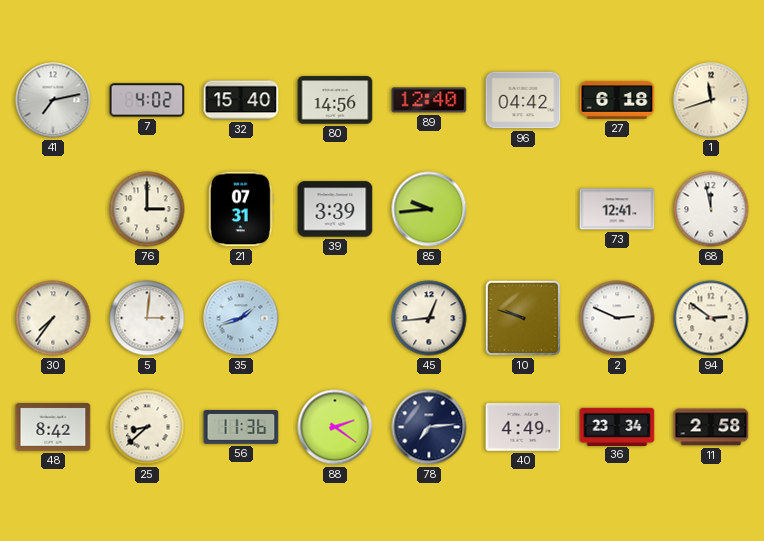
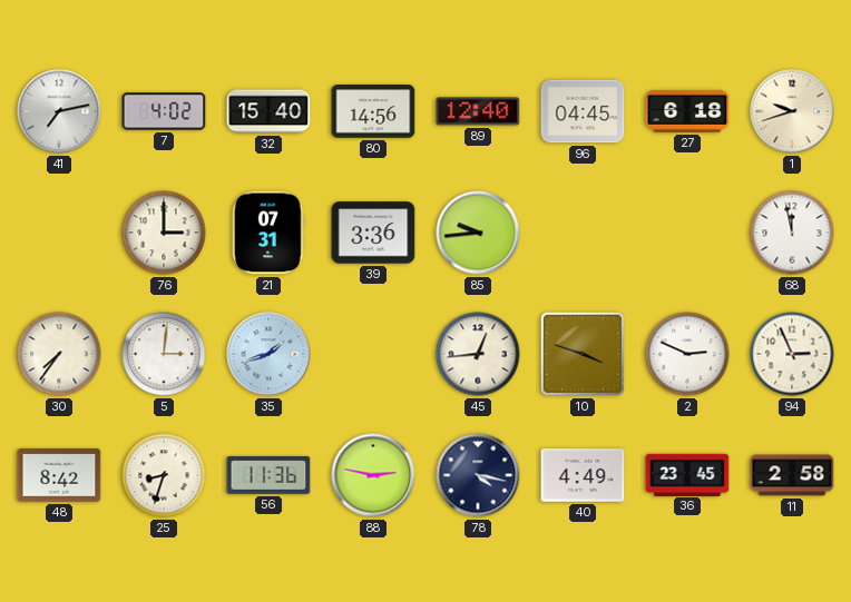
96: 04:42 -> 04:45 (583, 111)
1: 11:42 -> 9:42 (792, 111)
39: 3:39 -> 3:36 (373, 233)
73: 12:41 -> none (617, 209)
10: 9:48 -> 3:48 (583, 354)
94: 2:51 -> 2:56 (792, 354)
25: 8:38 -> 8:33 (164, 475)
88: 2:21 -> 2:47 (373, 475)
78: 7:14 -> 4:17 (478, 475)
36: 23:34 -> 23:45 (687, 474)
